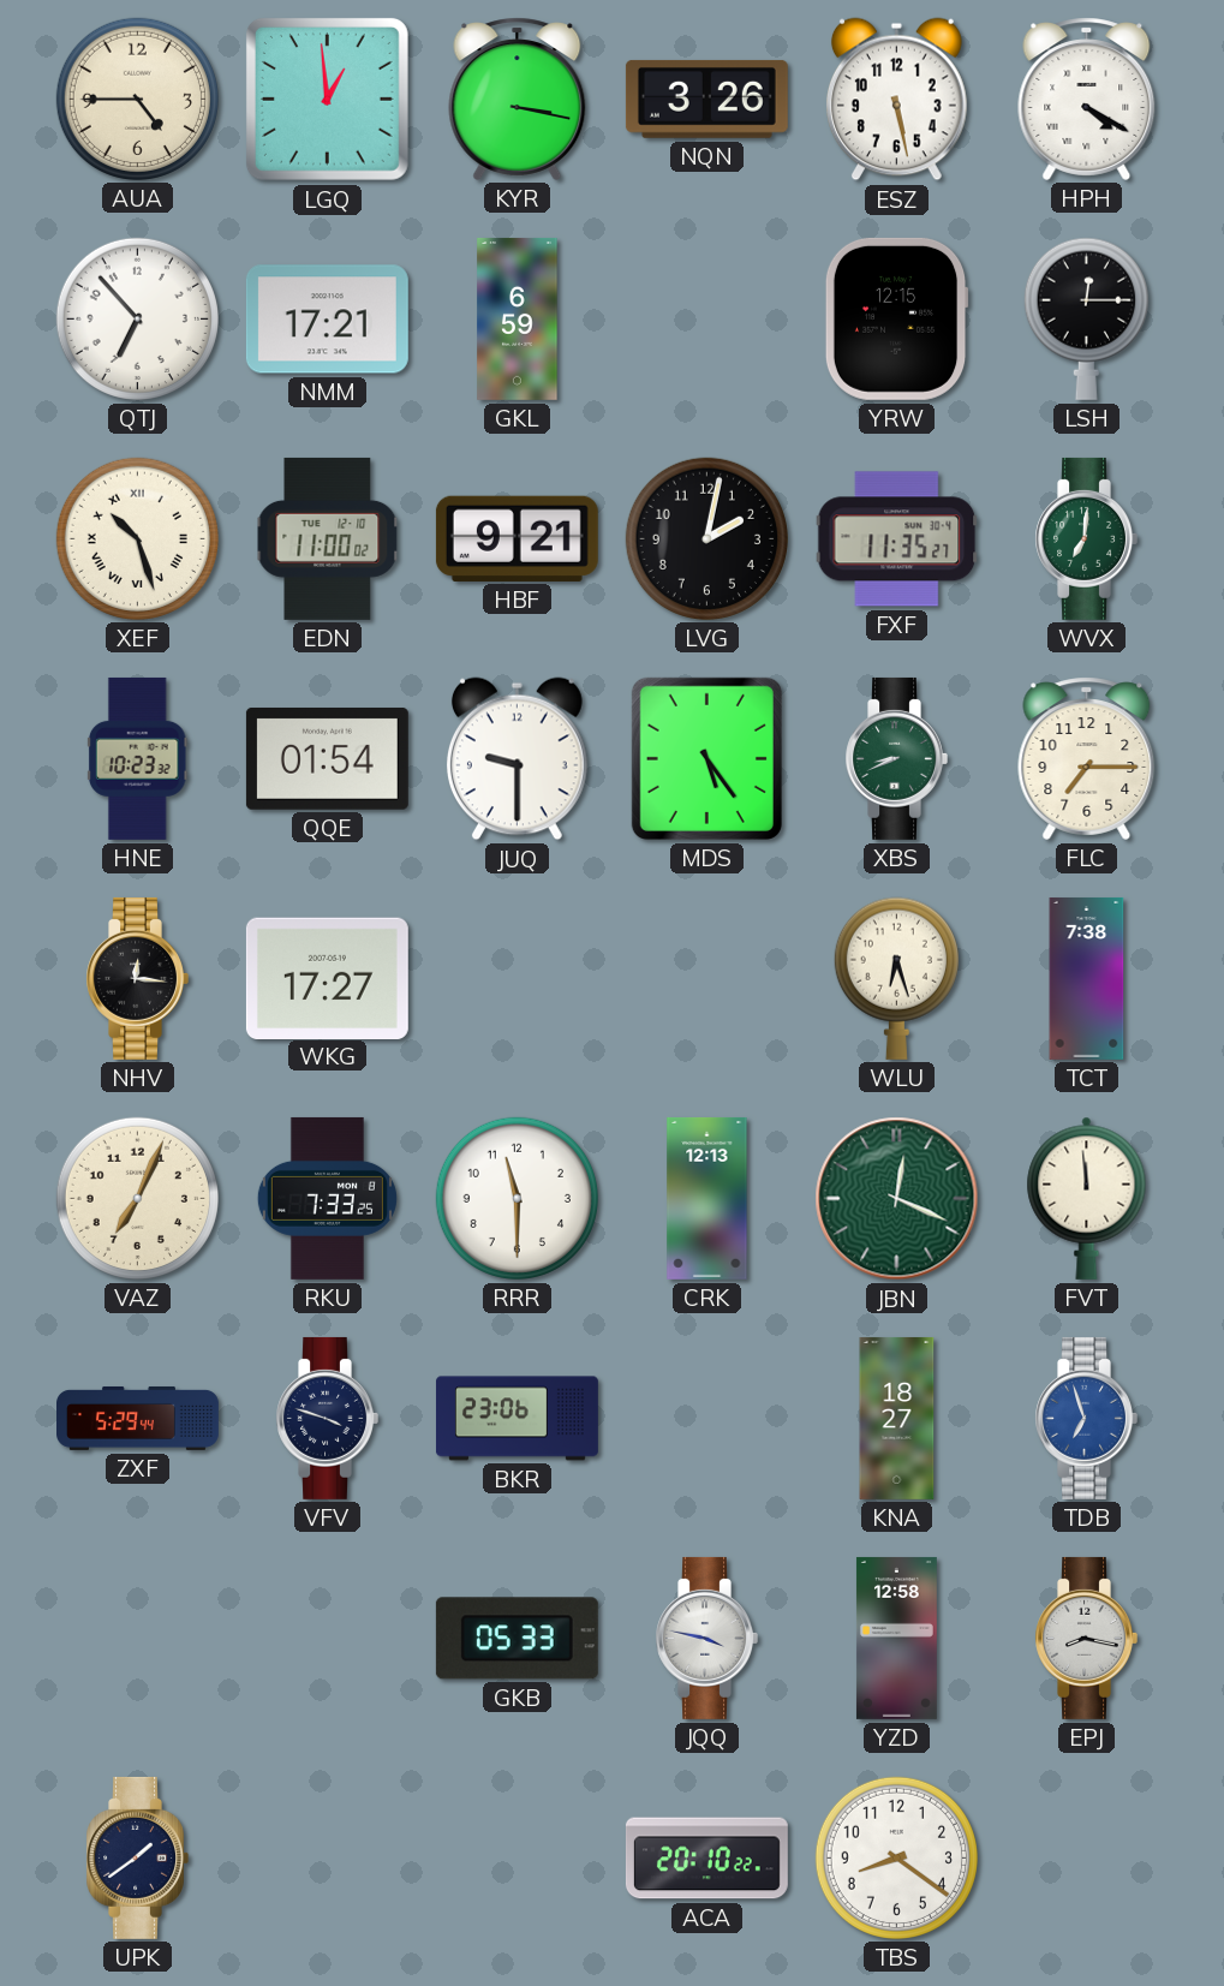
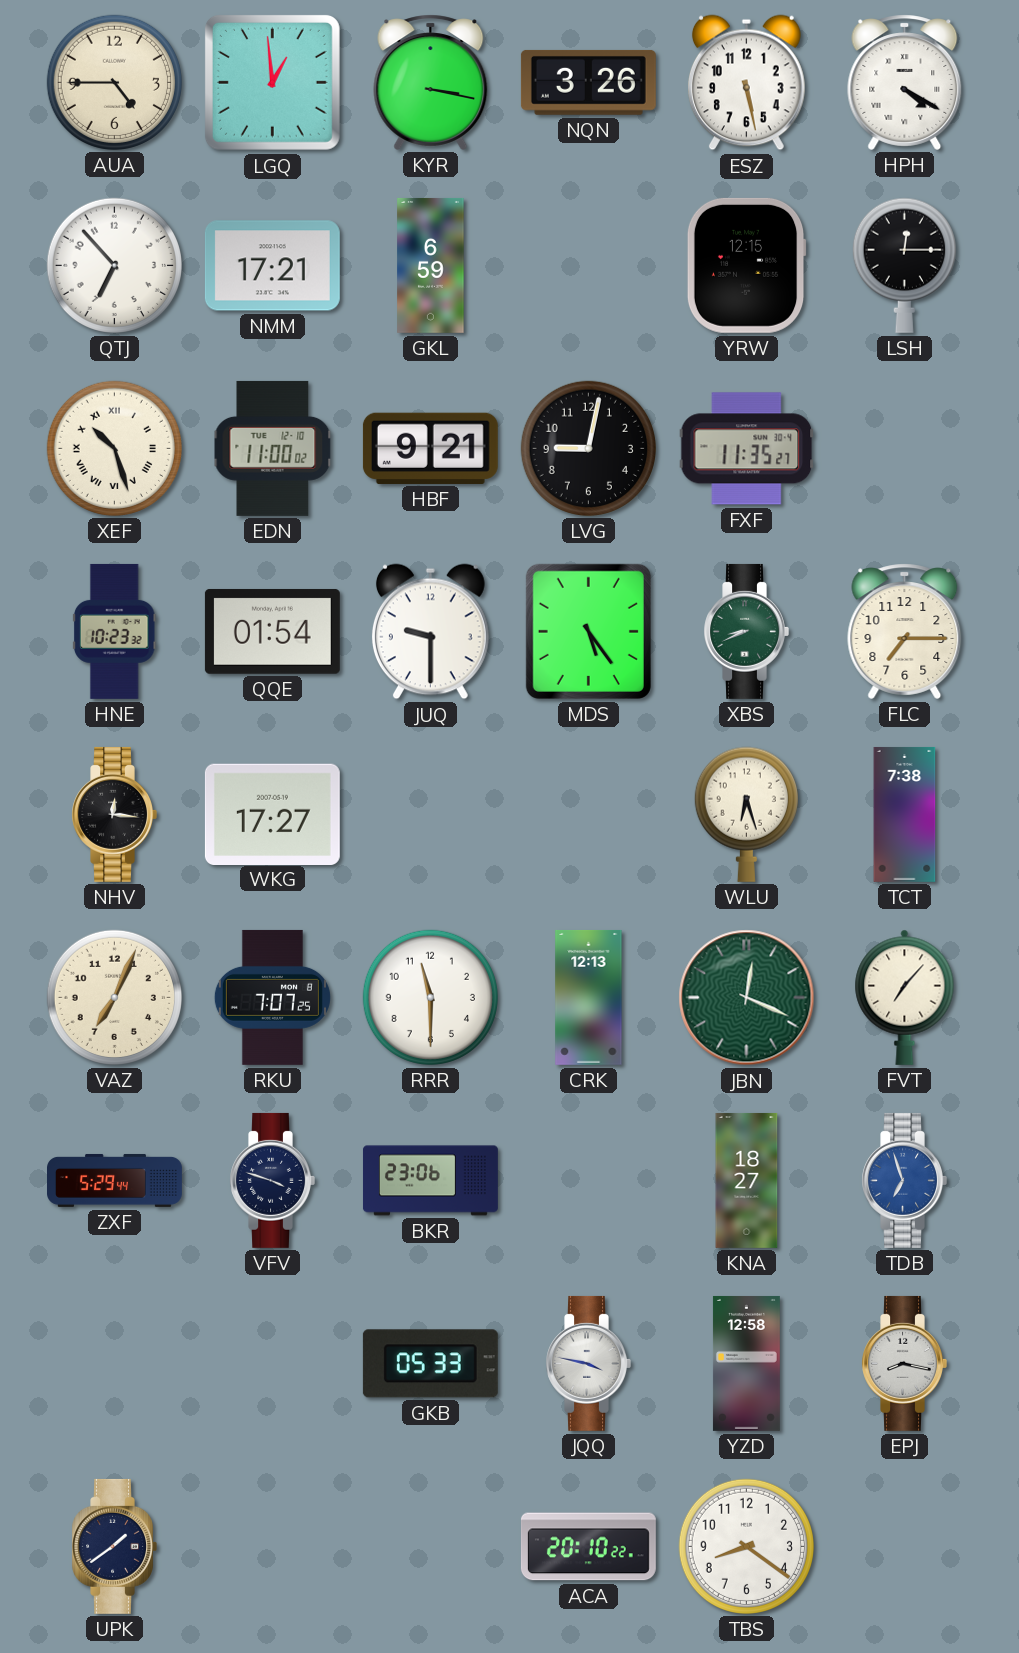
LVG: 2:02 -> 9:02 (588, 448)
WVX: 7:01 -> none (1086, 538)
RKU: 7:33 -> 7:07 (272, 997)
FVT: 11:59 -> 7:07 (905, 997)
